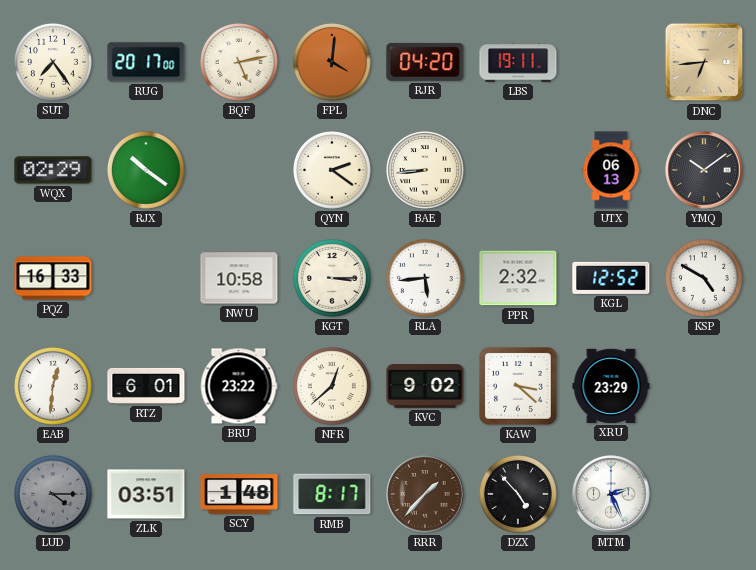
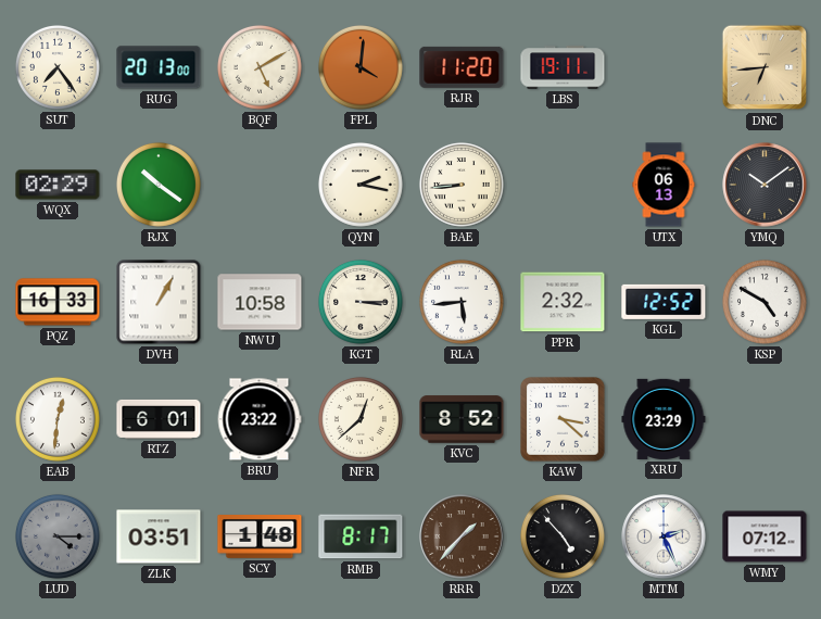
RUG: 20:17 -> 20:13 (159, 67)
BQF: 5:13 -> 5:10 (260, 67)
RJR: 04:20 -> 11:20 (462, 67)
QYN: 2:21 -> 2:17 (361, 185)
DVH: none -> 1:05 (159, 302)
KVC: 9:02 -> 8:52 (462, 419)
WMY: none -> 07:12 (765, 536)
